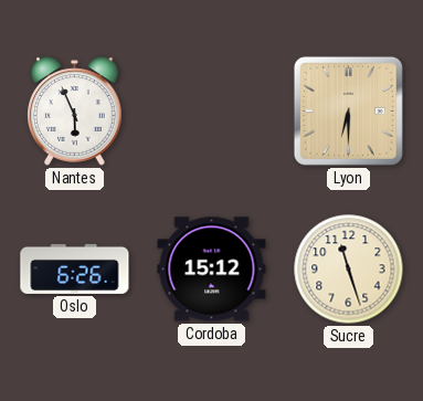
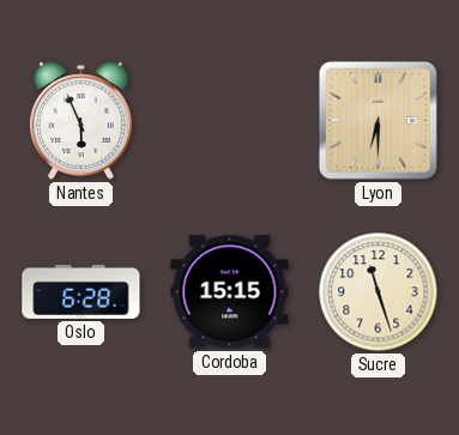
Oslo: 6:26 -> 6:28 (81, 291)
Cordoba: 15:12 -> 15:15 (230, 292)
